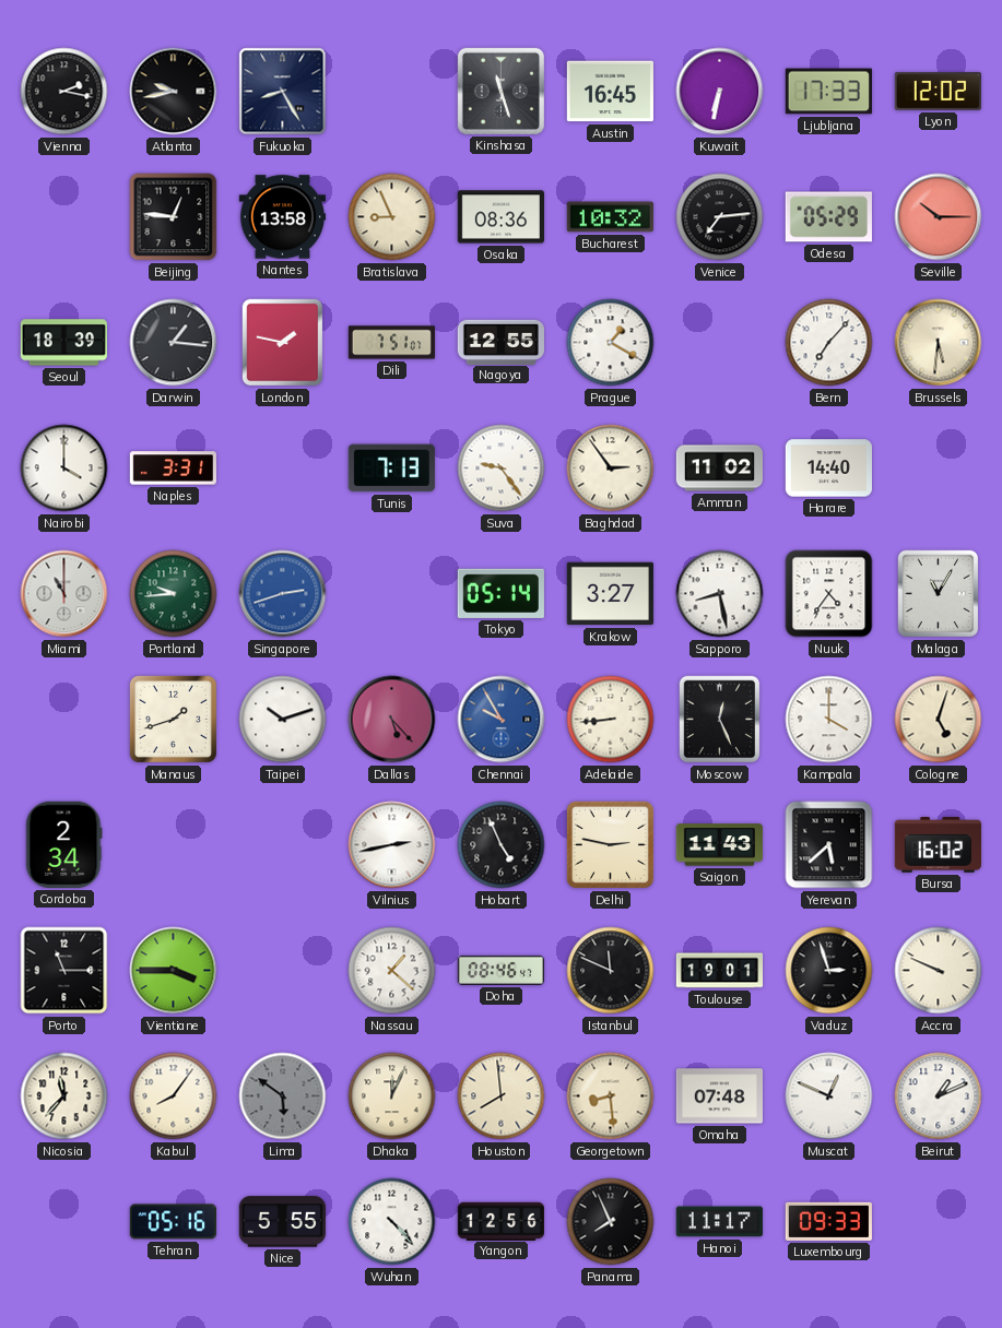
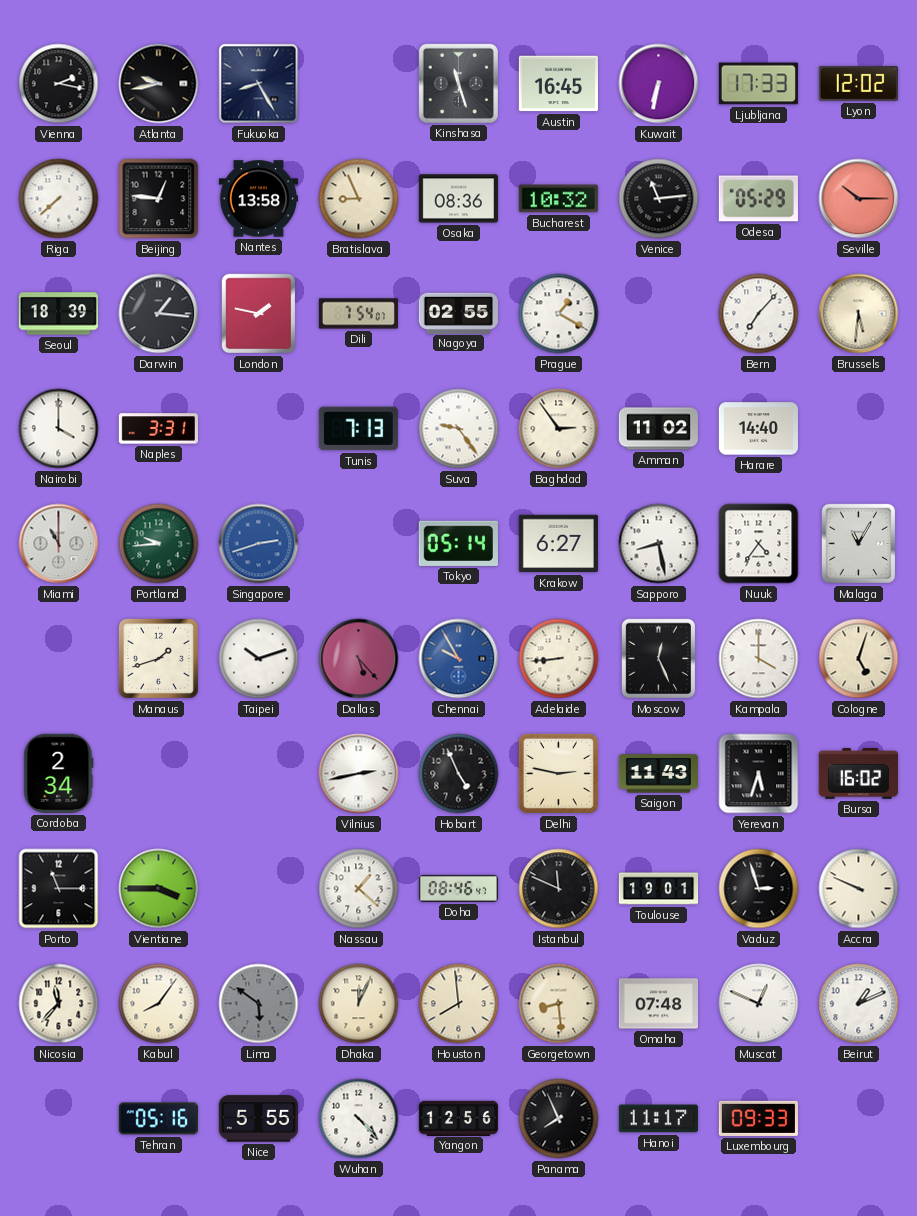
Riga: none -> 7:38 (59, 199)
Venice: 7:14 -> 11:14 (659, 199)
Dili: 7:51 -> 7:54 (358, 314)
Nagoya: 12:55 -> 02:55 (458, 313)
Krakow: 3:27 -> 6:27 (558, 544)
Yerevan: 5:38 -> 5:33 (759, 774)
